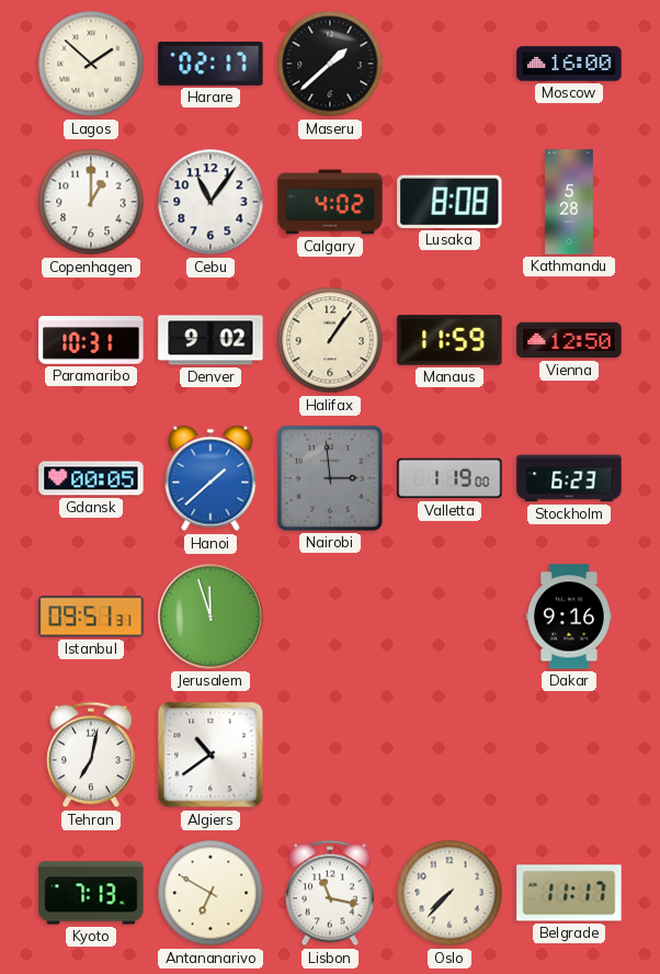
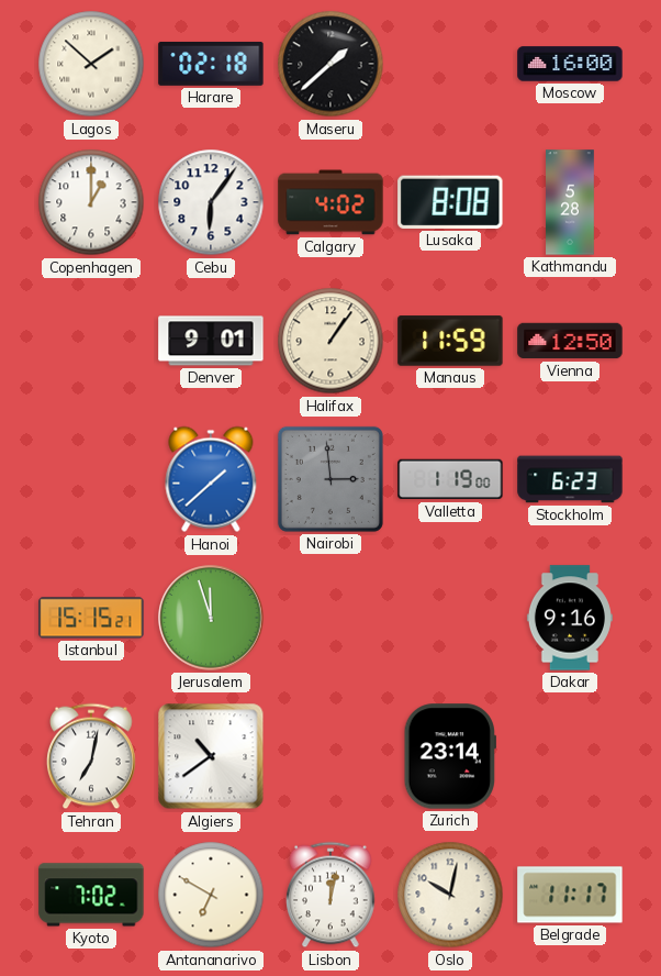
Harare: 02:17 -> 02:18 (211, 64)
Cebu: 11:06 -> 6:06 (211, 202)
Paramaribo: 10:31 -> none (91, 340)
Denver: 9:02 -> 9:01 (211, 341)
Gdansk: 00:05 -> none (91, 478)
Istanbul: 09:51 -> 15:15 (91, 618)
Zurich: none -> 23:14 (449, 756)
Kyoto: 7:13 -> 7:02 (91, 895)
Lisbon: 11:17 -> 12:02 (330, 895)
Oslo: 7:37 -> 10:02 (450, 895)
